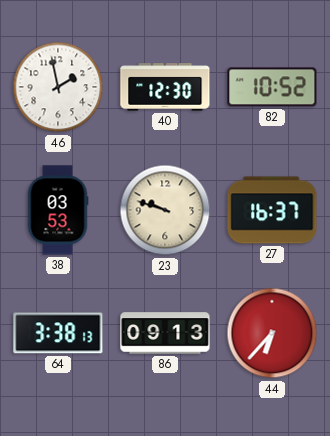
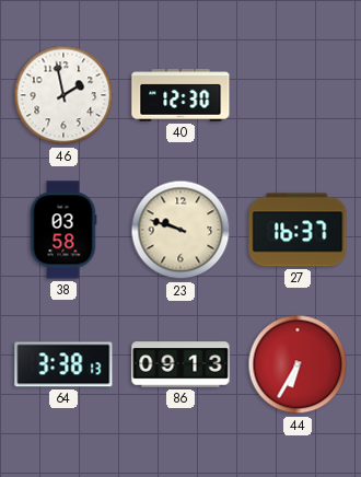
82: 10:52 -> none (272, 87)
38: 03:53 -> 03:58 (63, 230)
44: 6:37 -> 6:35 (298, 364)
